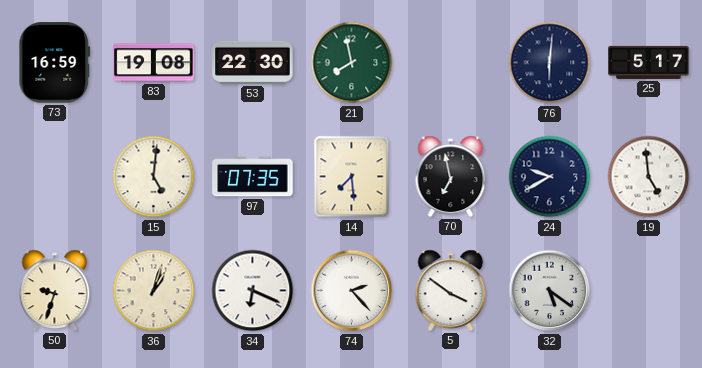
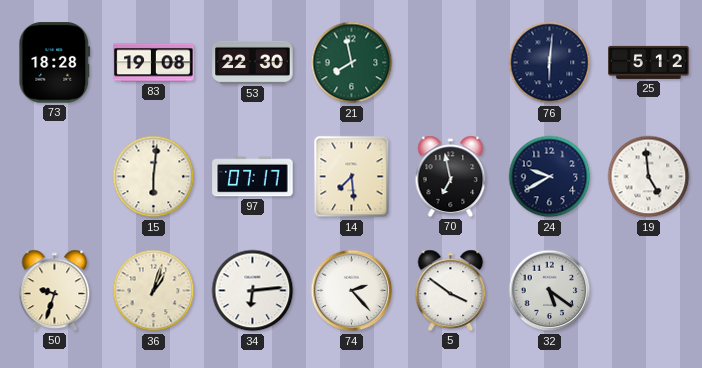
73: 16:59 -> 18:28 (55, 63)
25: 5:17 -> 5:12 (649, 62)
15: 5:01 -> 6:01 (154, 177)
97: 07:35 -> 07:17 (253, 177)
34: 6:19 -> 6:14 (253, 291)
